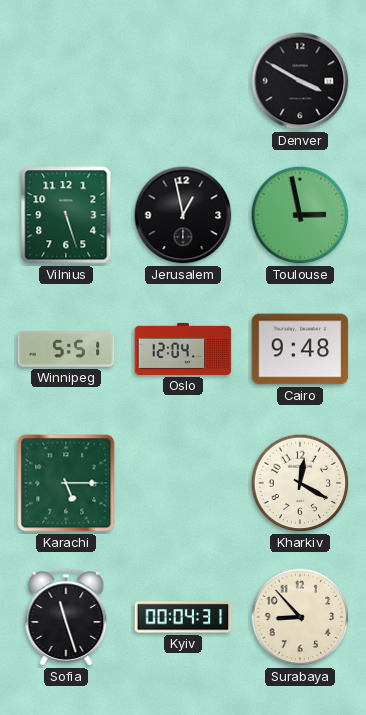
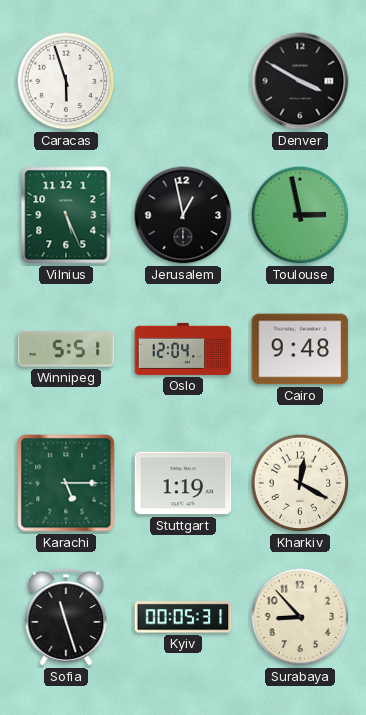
Caracas: none -> 5:57 (66, 81)
Vilnius: 5:27 -> 5:26 (66, 215)
Stuttgart: none -> 1:19 (183, 483)
Kyiv: 00:04 -> 00:05 (183, 617)
